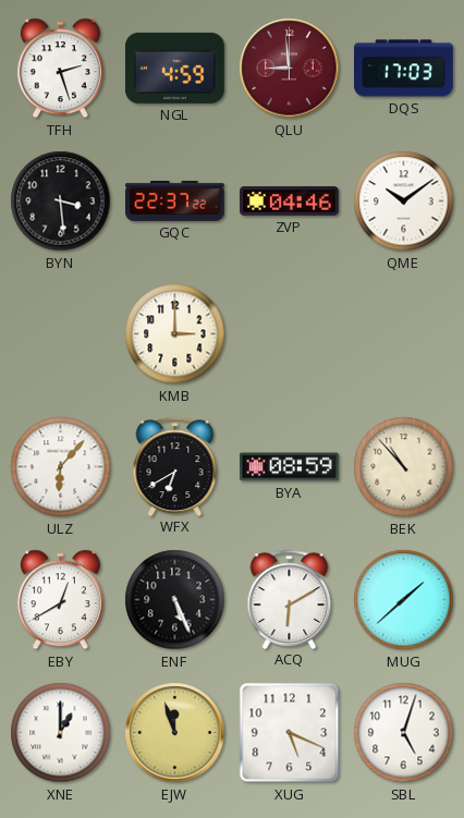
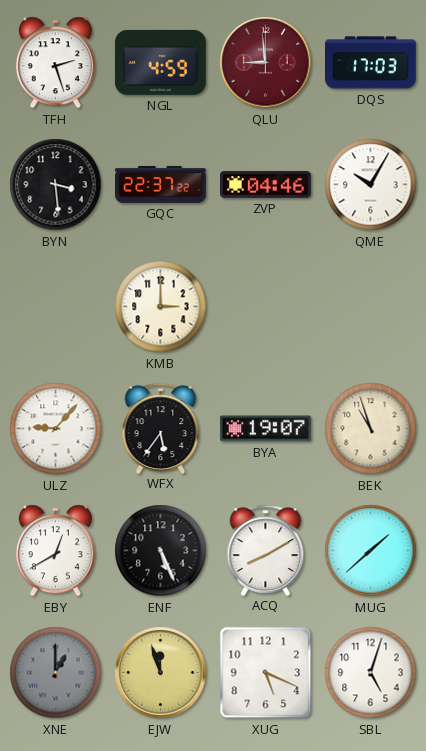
QME: 10:09 -> 10:05 (371, 185)
ULZ: 6:07 -> 9:07 (56, 429)
WFX: 6:40 -> 5:36 (161, 428)
BYA: 08:59 -> 19:07 (265, 429)
BEK: 10:53 -> 10:57 (371, 429)
ACQ: 6:10 -> 8:10 (266, 550)
XNE dial: white -> grey (56, 673)
